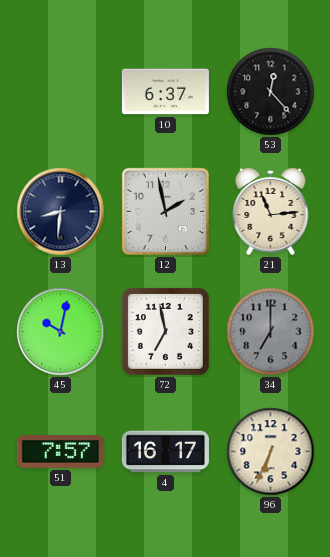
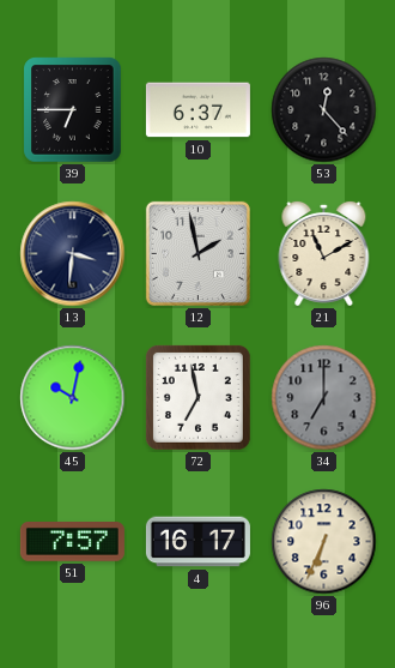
39: none -> 6:45 (73, 110)
13: 8:31 -> 3:31 (73, 254)
21: 11:14 -> 11:10 (324, 253)
